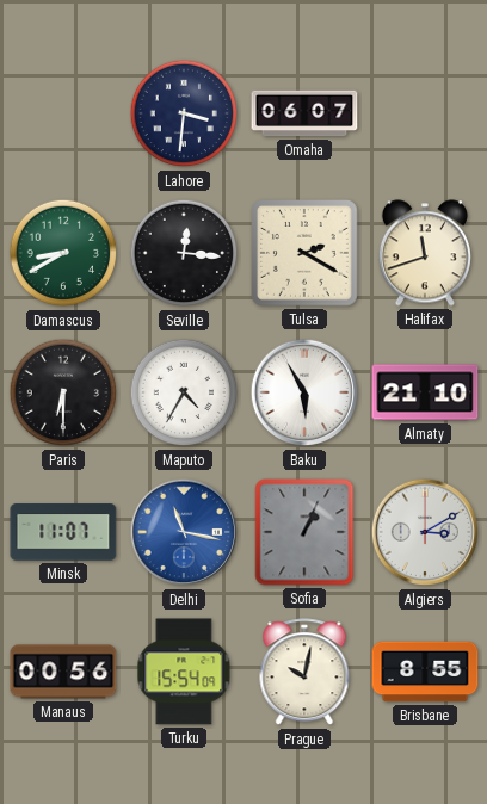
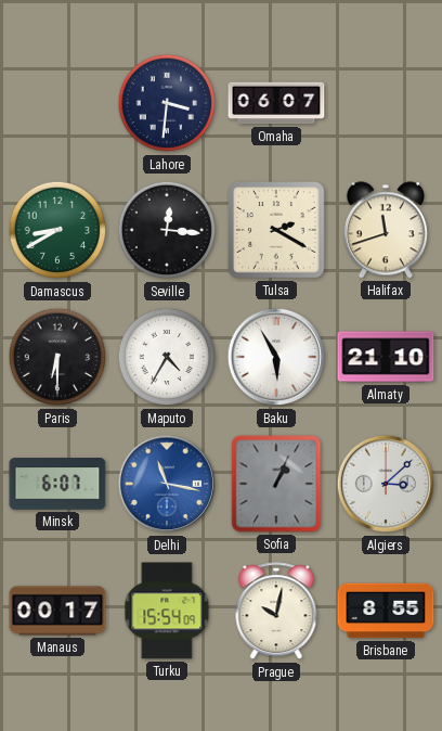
Minsk: 11:07 -> 6:07 (57, 484)
Algiers: 3:10 -> 3:08 (386, 484)
Manaus: 00:56 -> 00:17 (57, 611)
